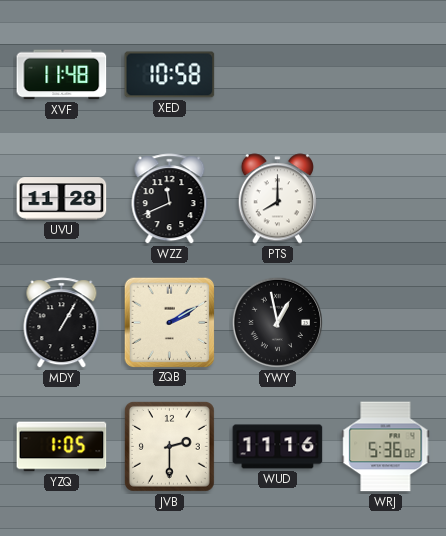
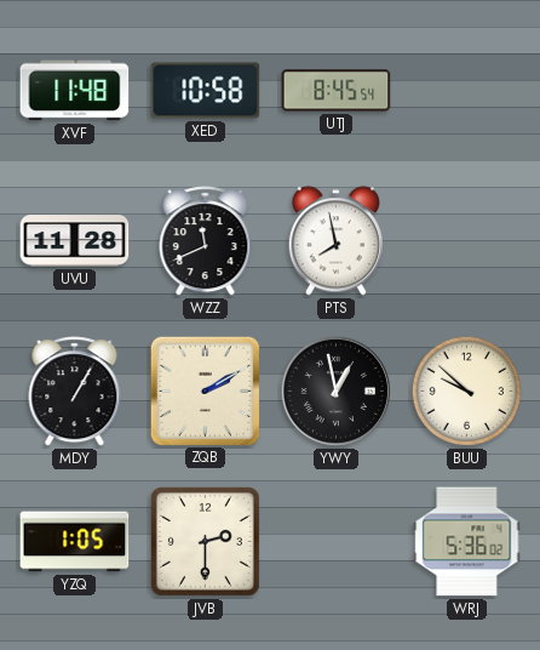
UTJ: none -> 8:45 (337, 91)
PTS: 8:00 -> 7:58 (335, 241)
BUU: none -> 9:52 (466, 390)
WUD: 11:16 -> none (278, 447)
